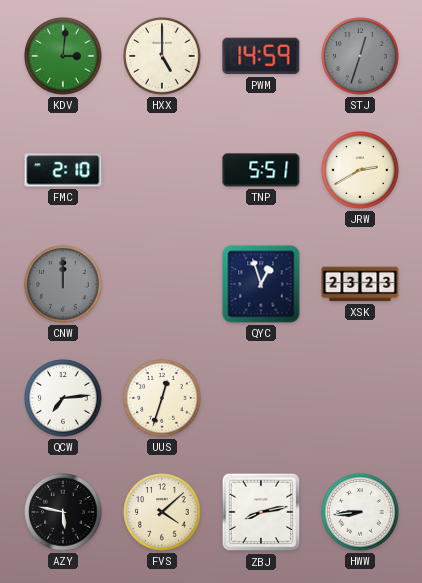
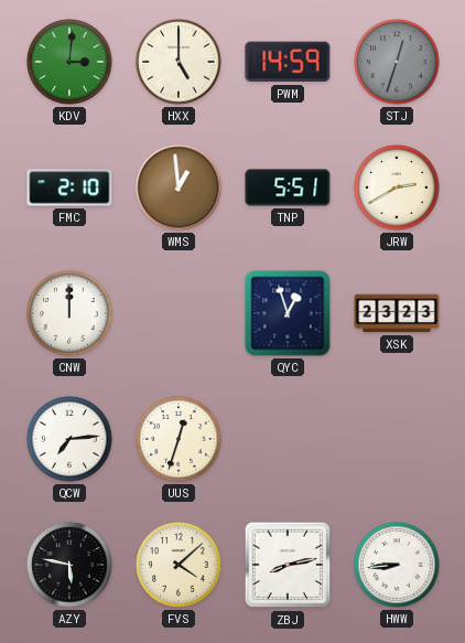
WMS: none -> 12:59 (179, 187)
CNW dial: grey -> white (69, 313)
